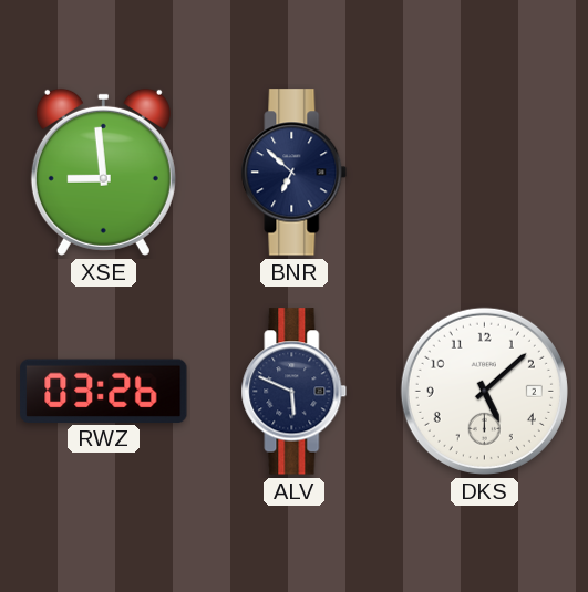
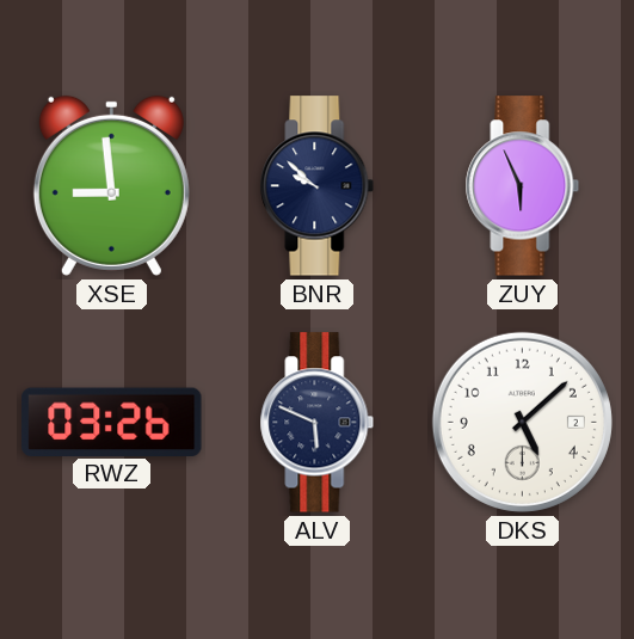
BNR: 6:52 -> 9:52 (318, 186)
ZUY: none -> 5:56 (523, 186)
